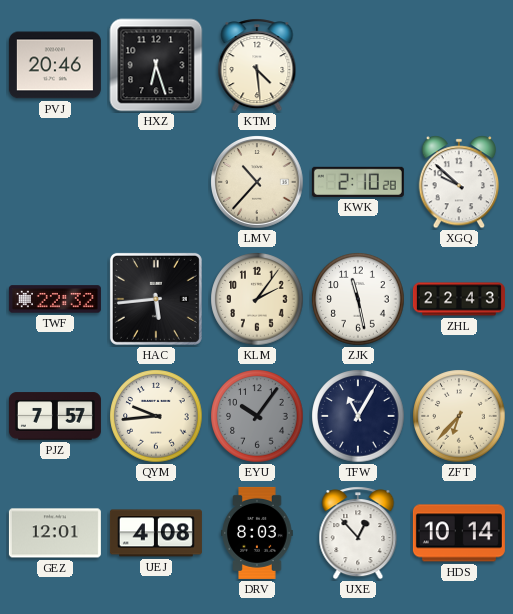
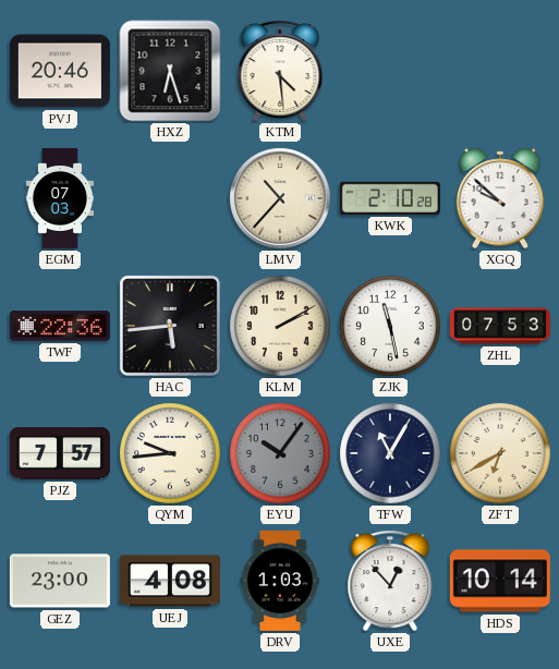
EGM: none -> 07:03 (59, 198)
TWF: 22:32 -> 22:36 (60, 326)
KLM: 2:06 -> 2:10 (280, 326)
ZHL: 22:43 -> 07:53 (500, 326)
ZFT: 6:37 -> 6:40 (500, 453)
GEZ: 12:01 -> 23:00 (60, 581)
DRV: 8:03 -> 1:03 (280, 581)
